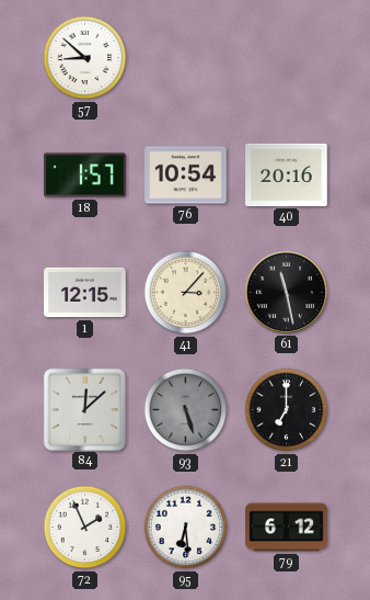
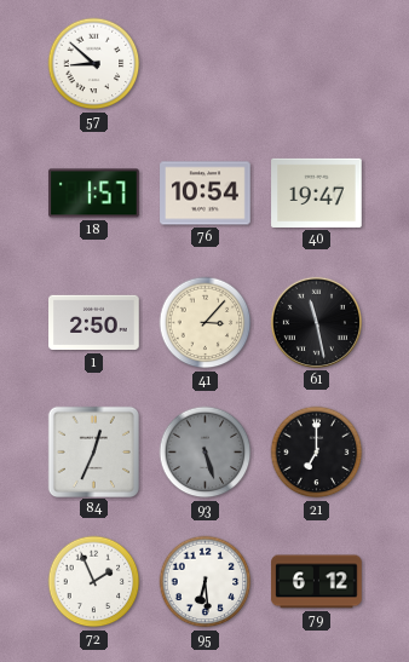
40: 20:16 -> 19:47 (317, 192)
1: 12:15 -> 2:50 (94, 323)
84: 12:08 -> 12:34 (93, 451)
